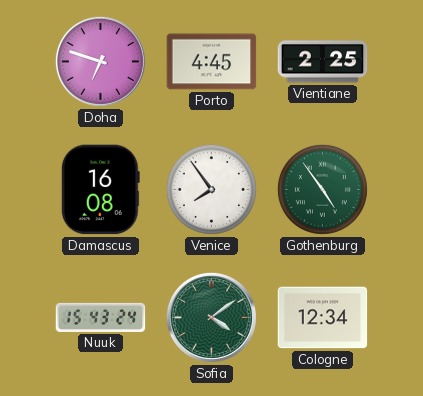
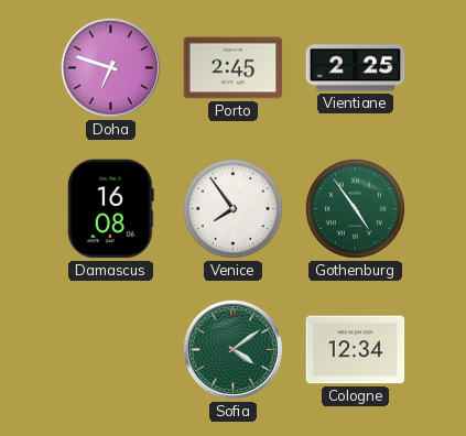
Porto: 4:45 -> 2:45 (234, 68)
Nuuk: 15:43 -> none (101, 317)
